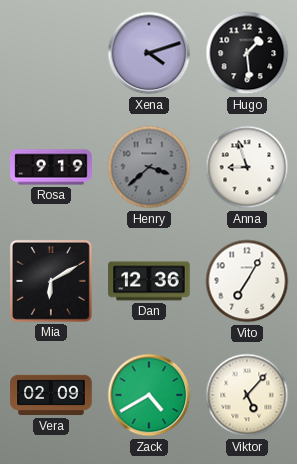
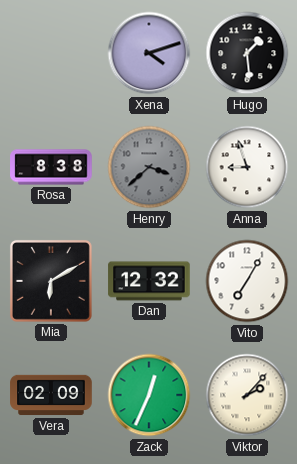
Rosa: 9:19 -> 8:38 (51, 167)
Dan: 12:36 -> 12:32 (149, 281)
Zack: 4:40 -> 12:34 (149, 395)
Viktor: 5:07 -> 2:07 (247, 395)
